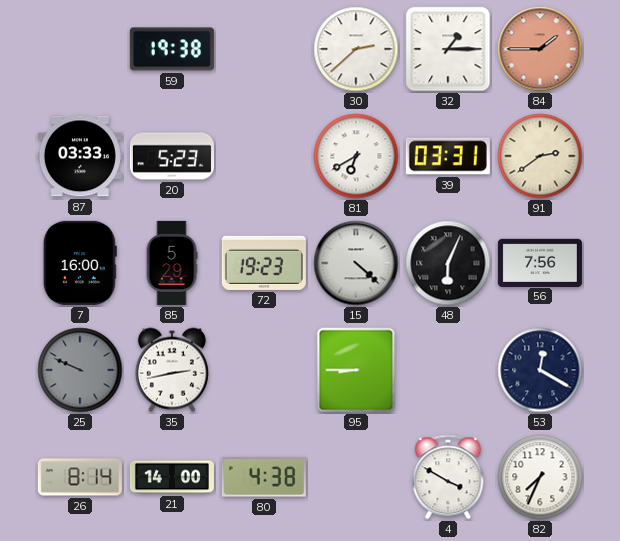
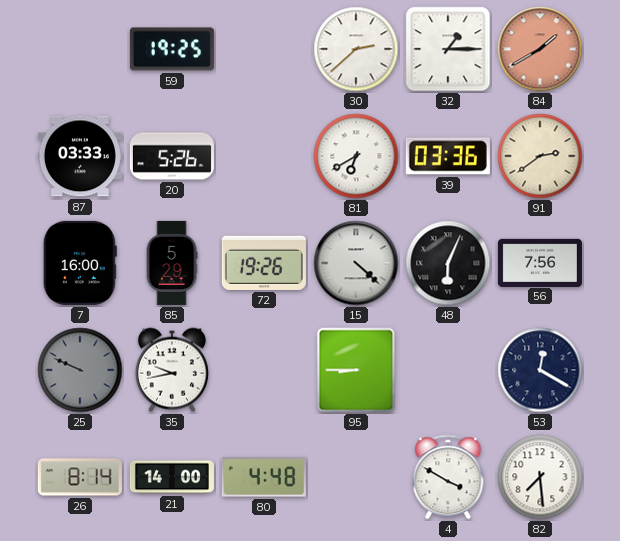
59: 19:38 -> 19:25 (172, 49)
84: 1:45 -> 1:40 (540, 49)
20: 5:23 -> 5:26 (172, 156)
39: 03:31 -> 03:36 (448, 156)
72: 19:23 -> 19:26 (264, 263)
35: 2:43 -> 9:43 (172, 370)
80: 4:38 -> 4:48 (264, 477)
82: 7:34 -> 7:29 (540, 477)
